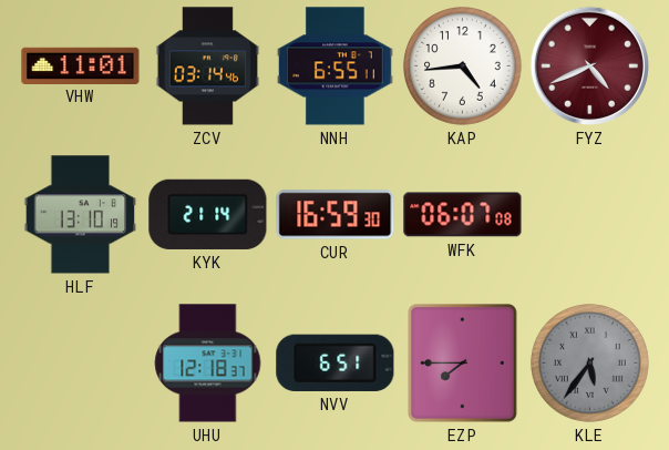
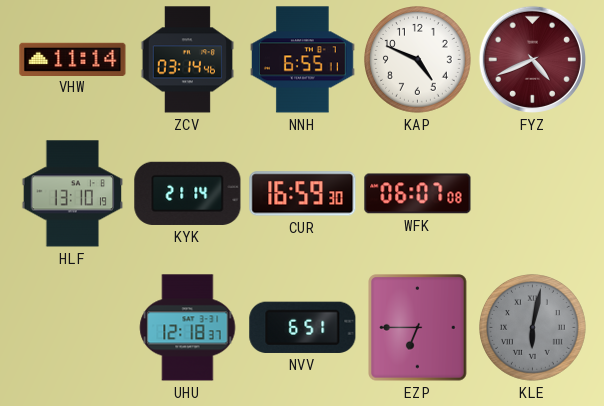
VHW: 11:01 -> 11:14 (73, 59)
KAP: 4:44 -> 4:49 (418, 60)
EZP: 7:45 -> 6:45 (418, 328)
KLE: 5:36 -> 6:02 (533, 328)
